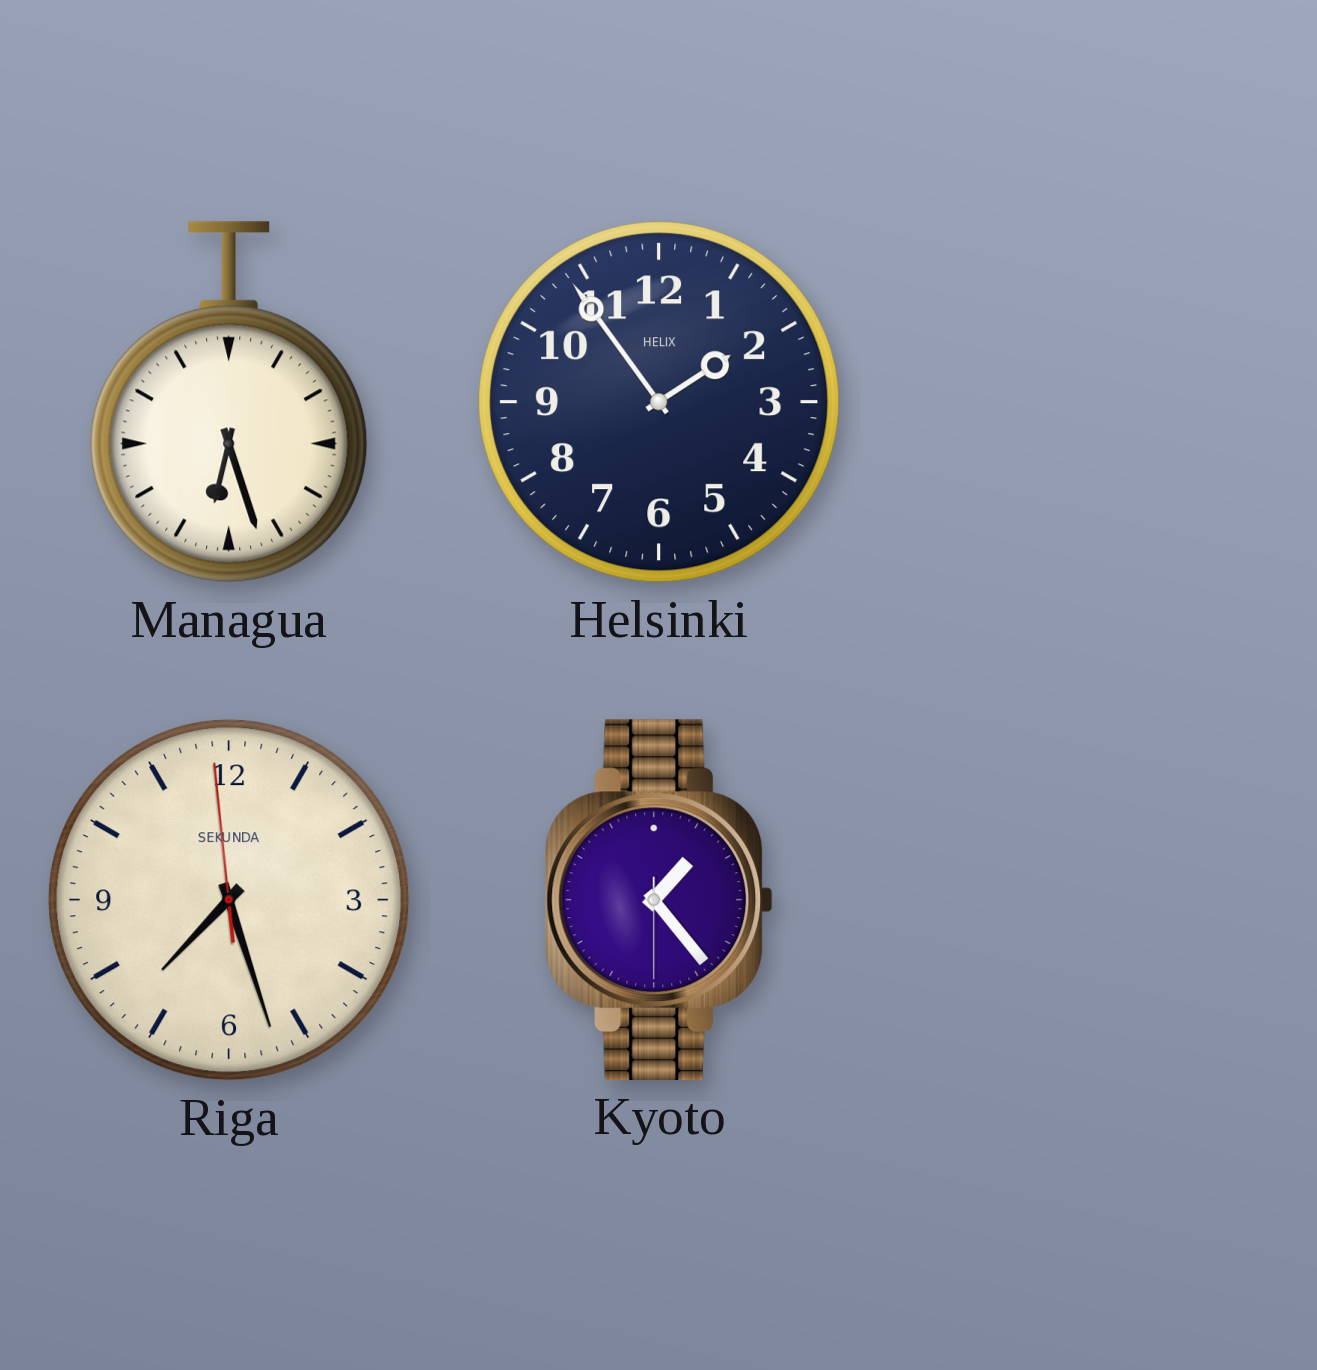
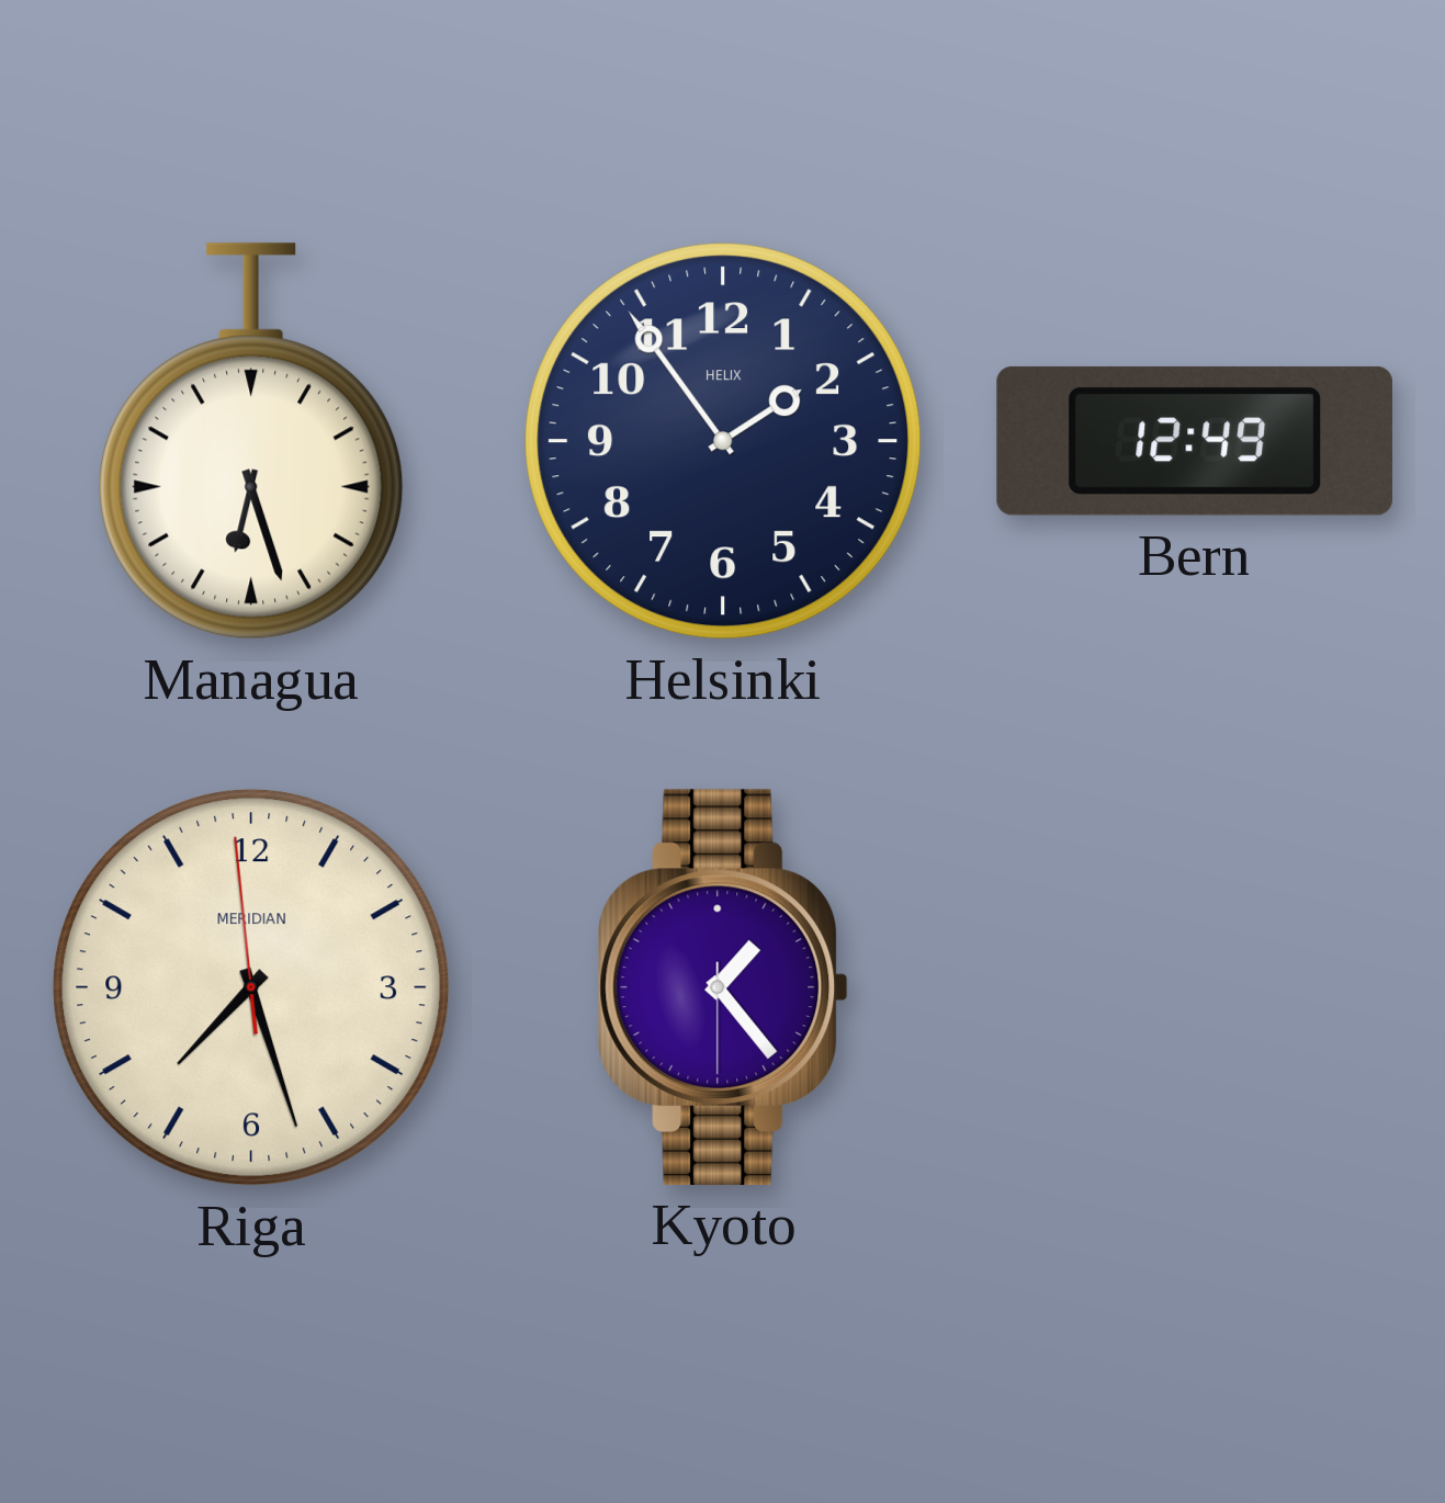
Bern: none -> 12:49 (1195, 441)
Riga brand: SEKUNDA -> MERIDIAN (251, 987)
